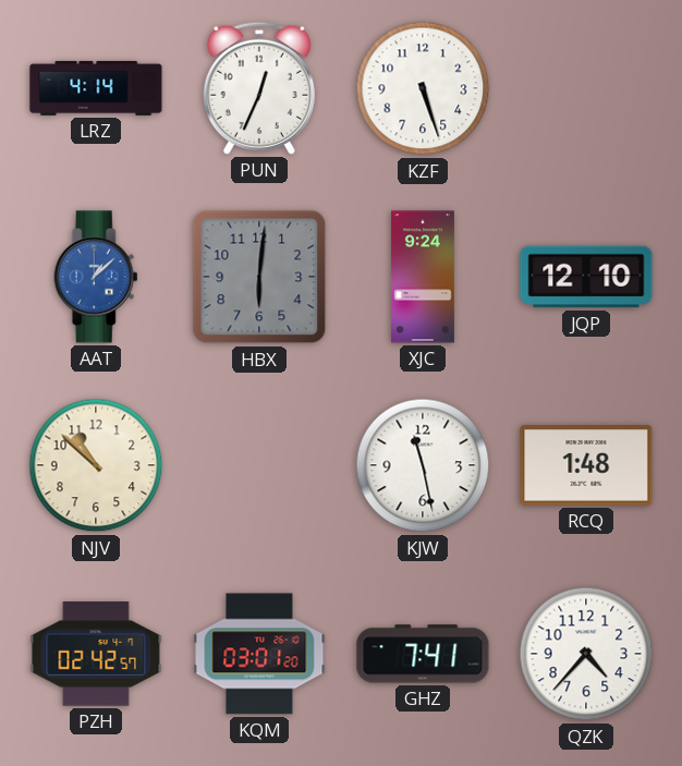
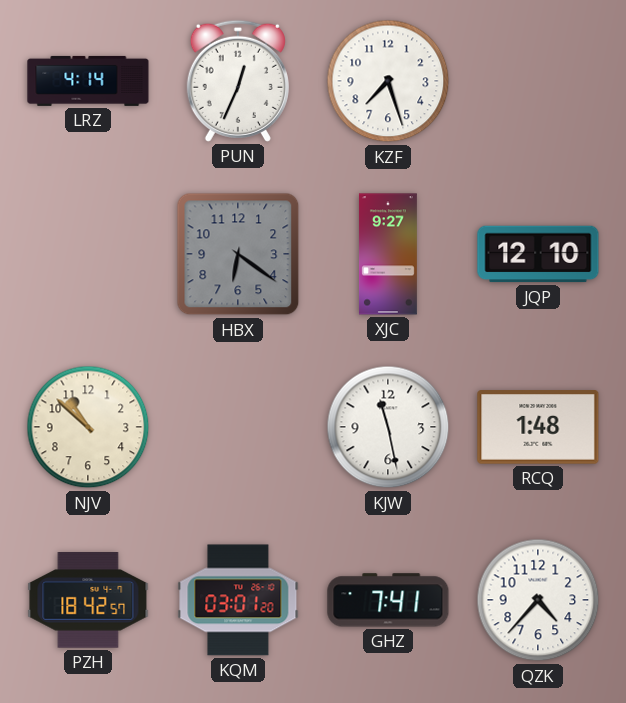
KZF: 5:27 -> 7:27 (388, 81)
AAT: 1:08 -> none (96, 277)
HBX: 6:01 -> 6:21 (238, 254)
XJC: 9:24 -> 9:27 (388, 254)
PZH: 02:42 -> 18:42 (88, 600)
